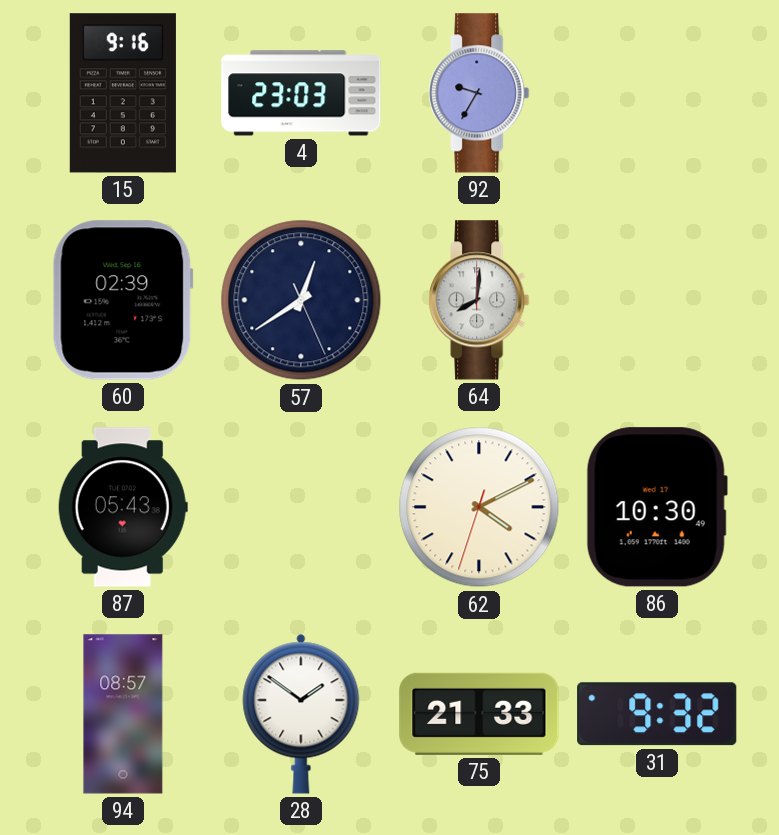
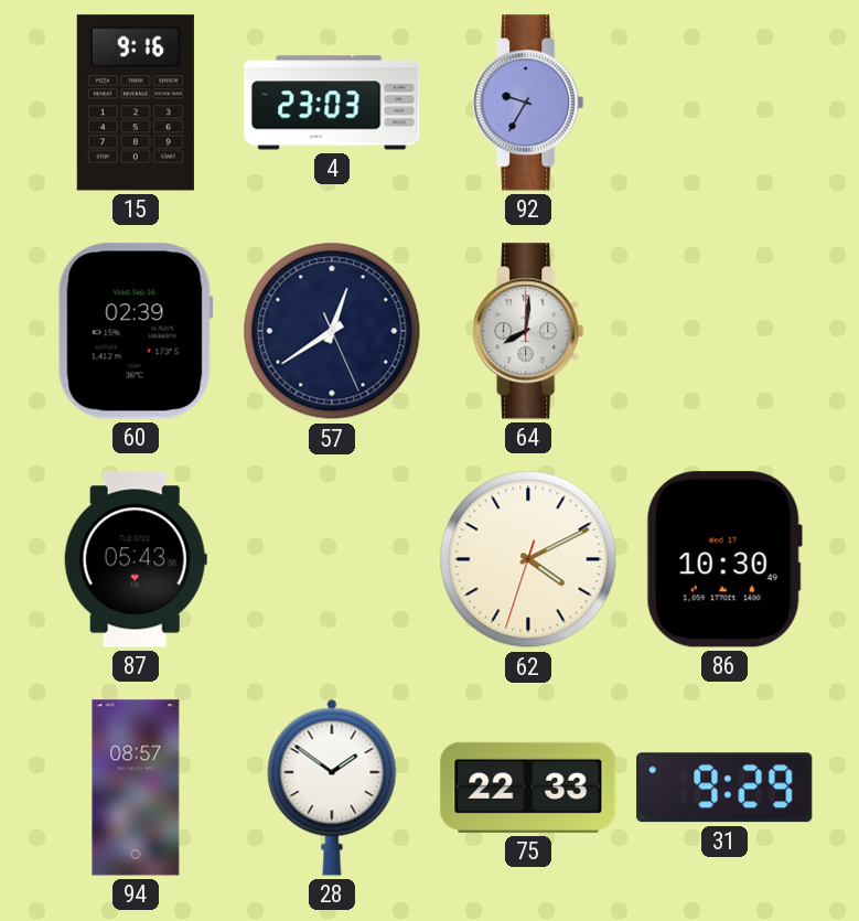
75: 21:33 -> 22:33 (528, 788)
31: 9:32 -> 9:29 (724, 788)
